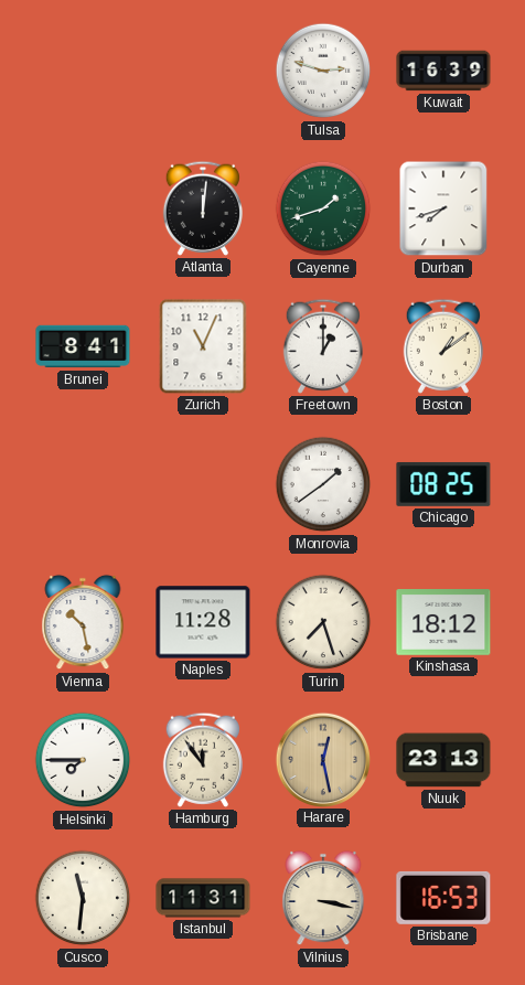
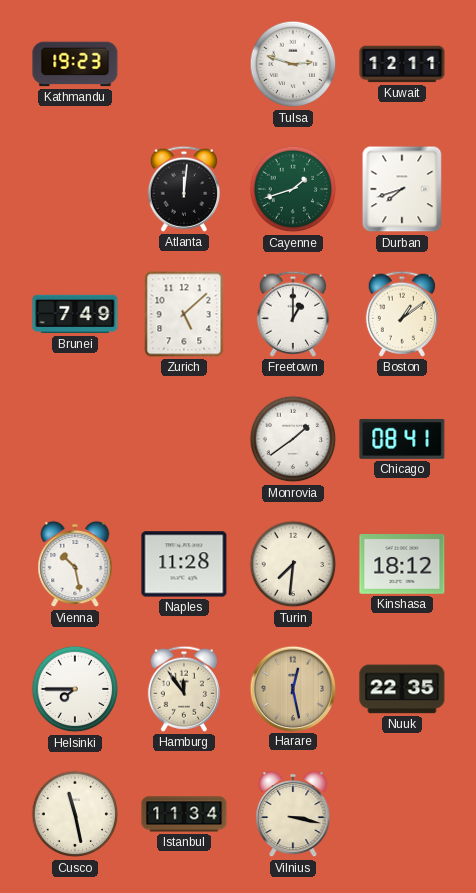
Kathmandu: none -> 19:23 (75, 64)
Kuwait: 16:39 -> 12:11 (402, 64)
Brunei: 8:41 -> 7:49 (75, 314)
Zurich: 11:04 -> 5:08 (184, 314)
Chicago: 08:25 -> 08:41 (402, 439)
Turin: 7:27 -> 7:31 (293, 564)
Nuuk: 23:13 -> 22:35 (402, 689)
Cusco: 11:31 -> 11:28 (75, 814)
Istanbul: 11:31 -> 11:34 (184, 814)
Brisbane: 16:53 -> none (443, 898)
